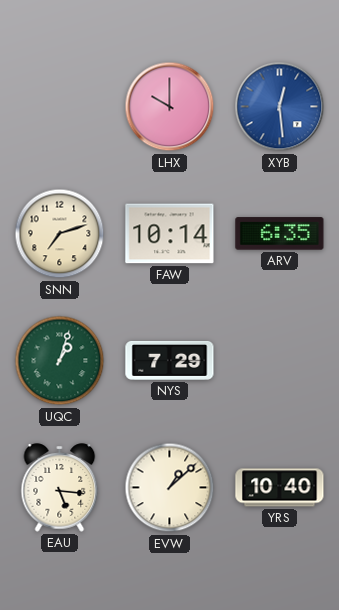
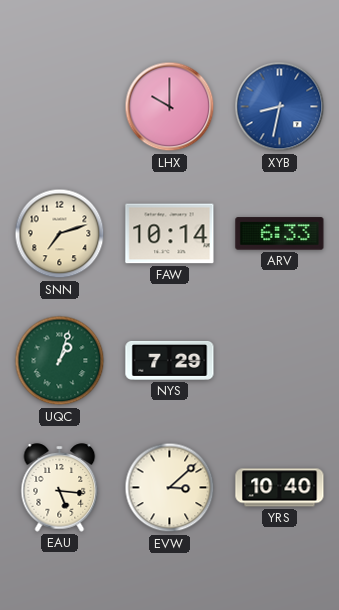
XYB: 12:29 -> 8:32 (280, 107)
ARV: 6:35 -> 6:33 (280, 234)
EVW: 1:08 -> 3:08 (170, 488)
